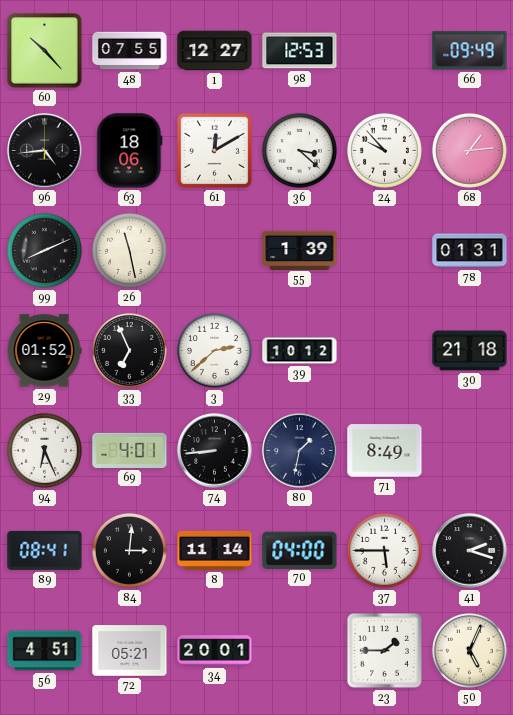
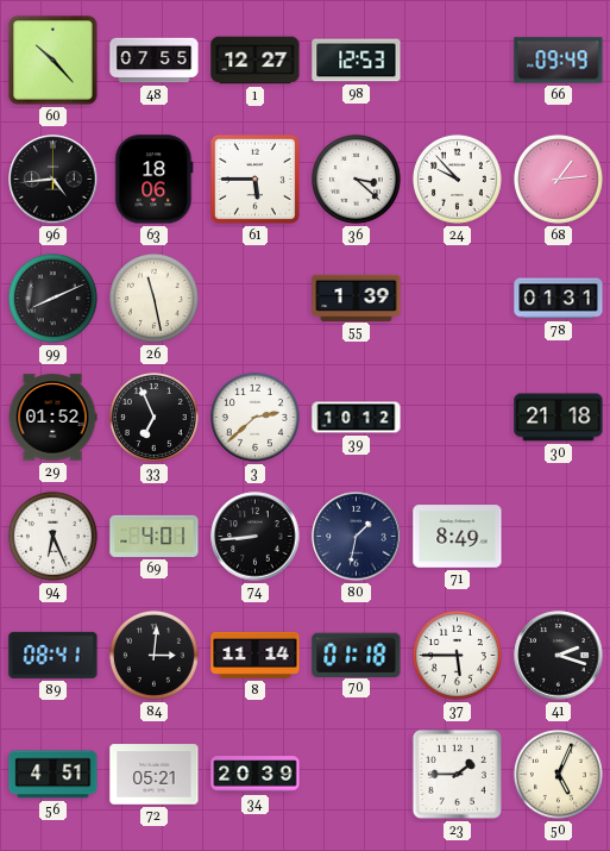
61: 12:10 -> 5:45 (254, 179)
70: 04:00 -> 01:18 (357, 655)
34: 20:01 -> 20:39 (256, 775)
